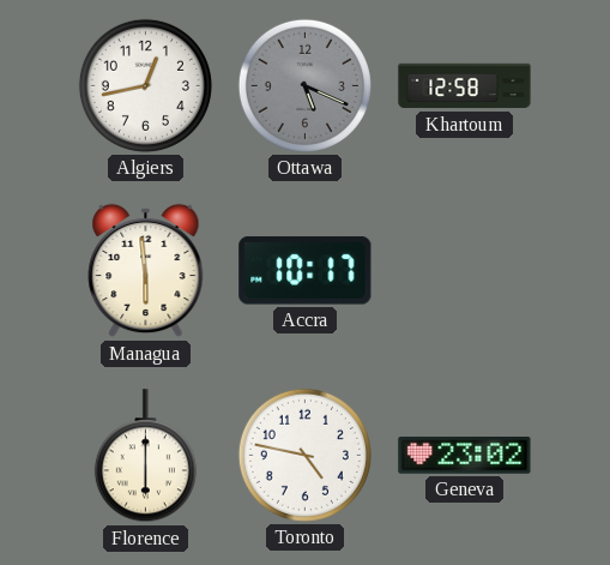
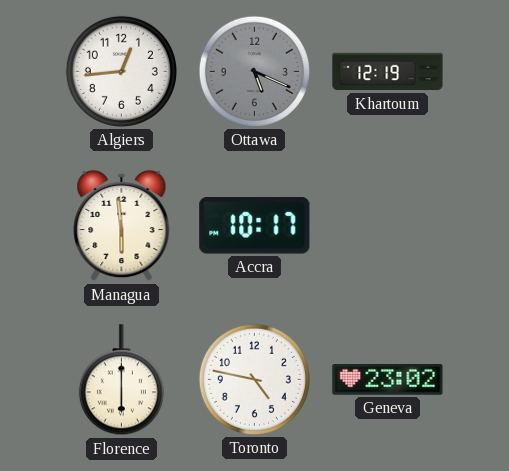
Algiers: 12:43 -> 12:44 (121, 71)
Khartoum: 12:58 -> 12:19 (388, 72)
